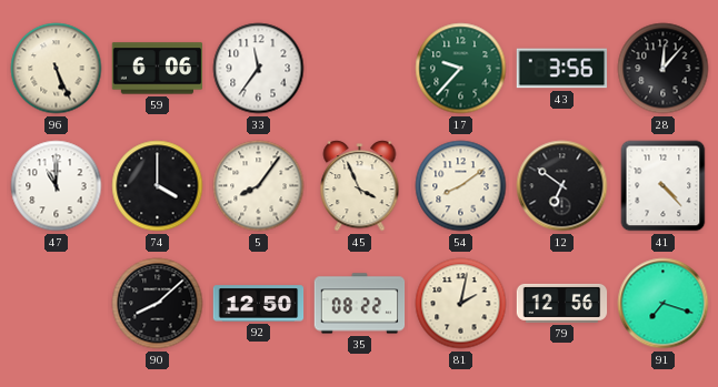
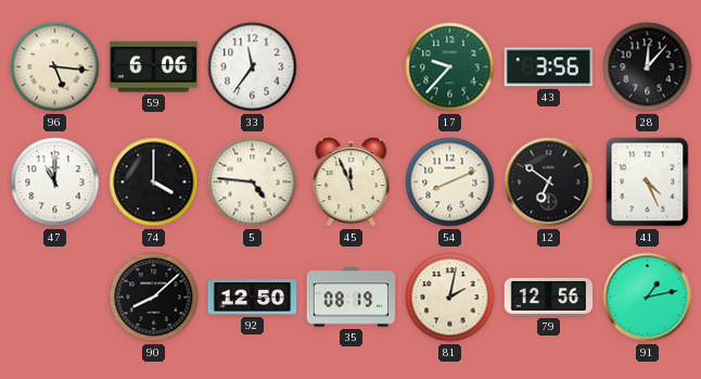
96: 5:26 -> 5:16 (55, 67)
5: 8:06 -> 4:46 (253, 182)
45: 3:56 -> 11:56 (352, 182)
54: 8:09 -> 8:11 (450, 182)
41: 4:23 -> 4:26 (648, 182)
35: 08:22 -> 08:19 (352, 298)
91: 7:18 -> 1:13 (648, 298)
